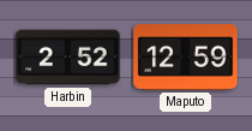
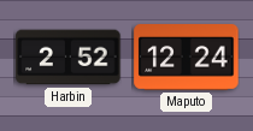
Maputo: 12:59 -> 12:24 (187, 58)
